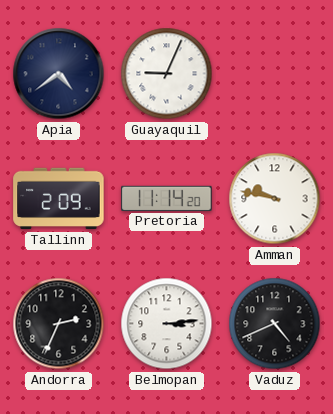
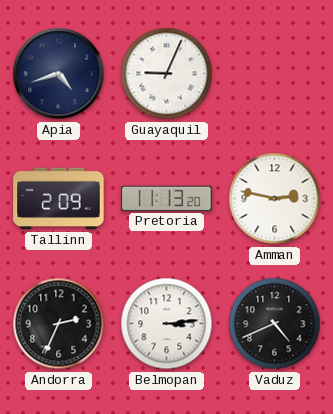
Apia: 4:39 -> 4:42 (59, 74)
Pretoria: 11:14 -> 11:13 (167, 198)
Amman: 9:47 -> 2:47 (275, 199)
